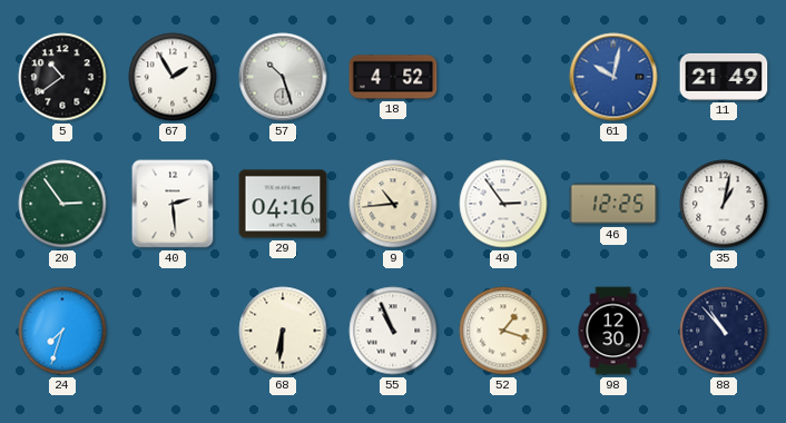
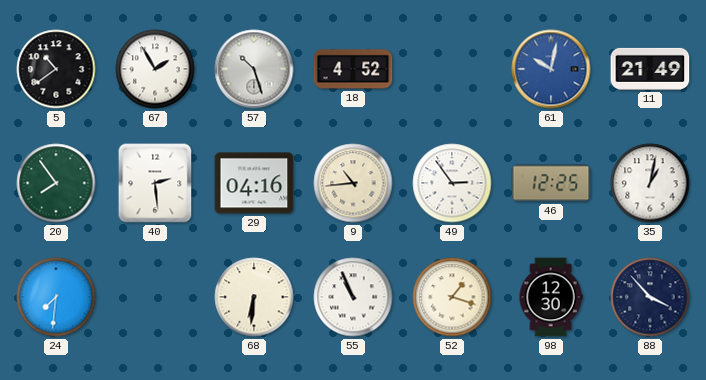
20: 2:54 -> 7:54 (56, 183)
24: 7:33 -> 7:31 (56, 297)
88: 10:53 -> 3:53 (650, 297)
